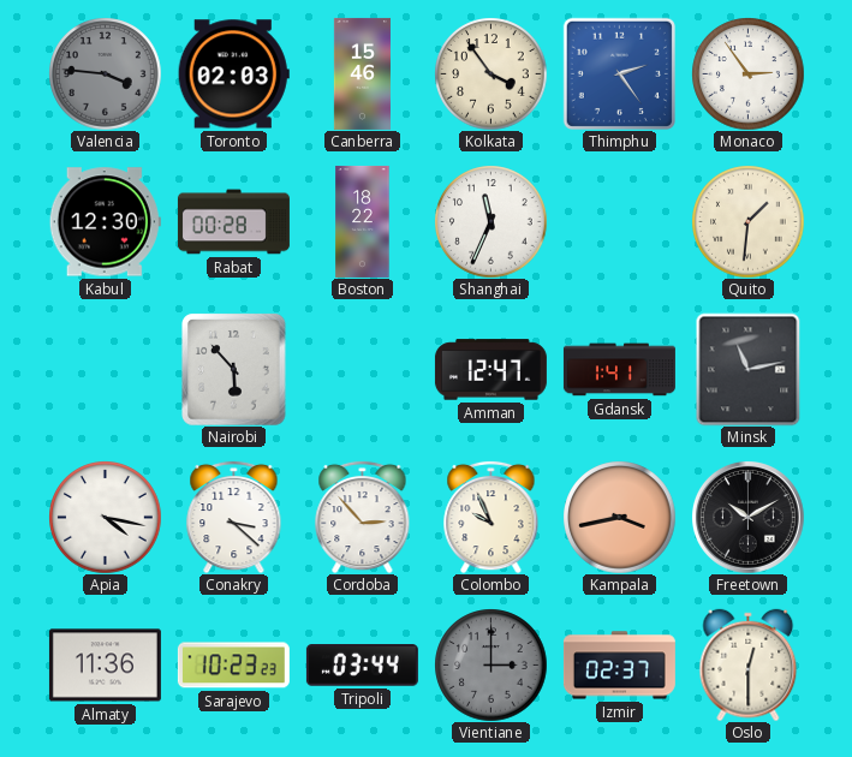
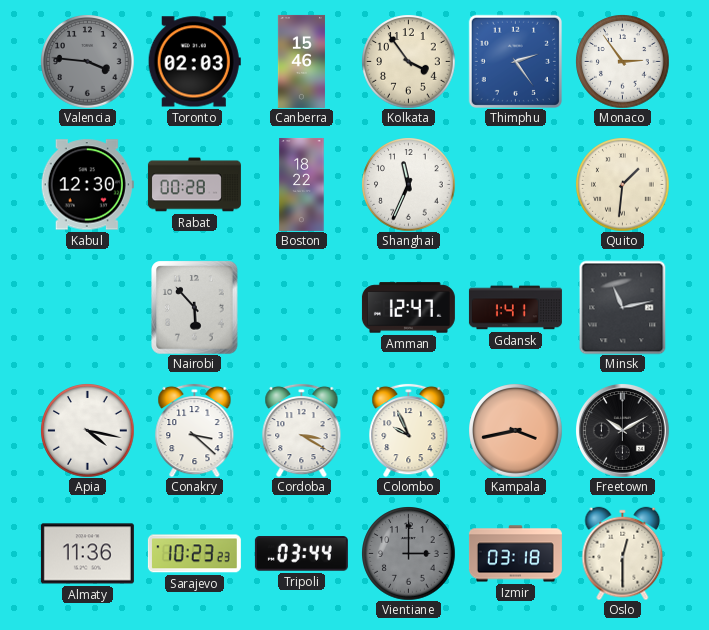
Cordoba: 2:53 -> 3:20 (302, 430)
Izmir: 02:37 -> 03:18 (515, 554)
